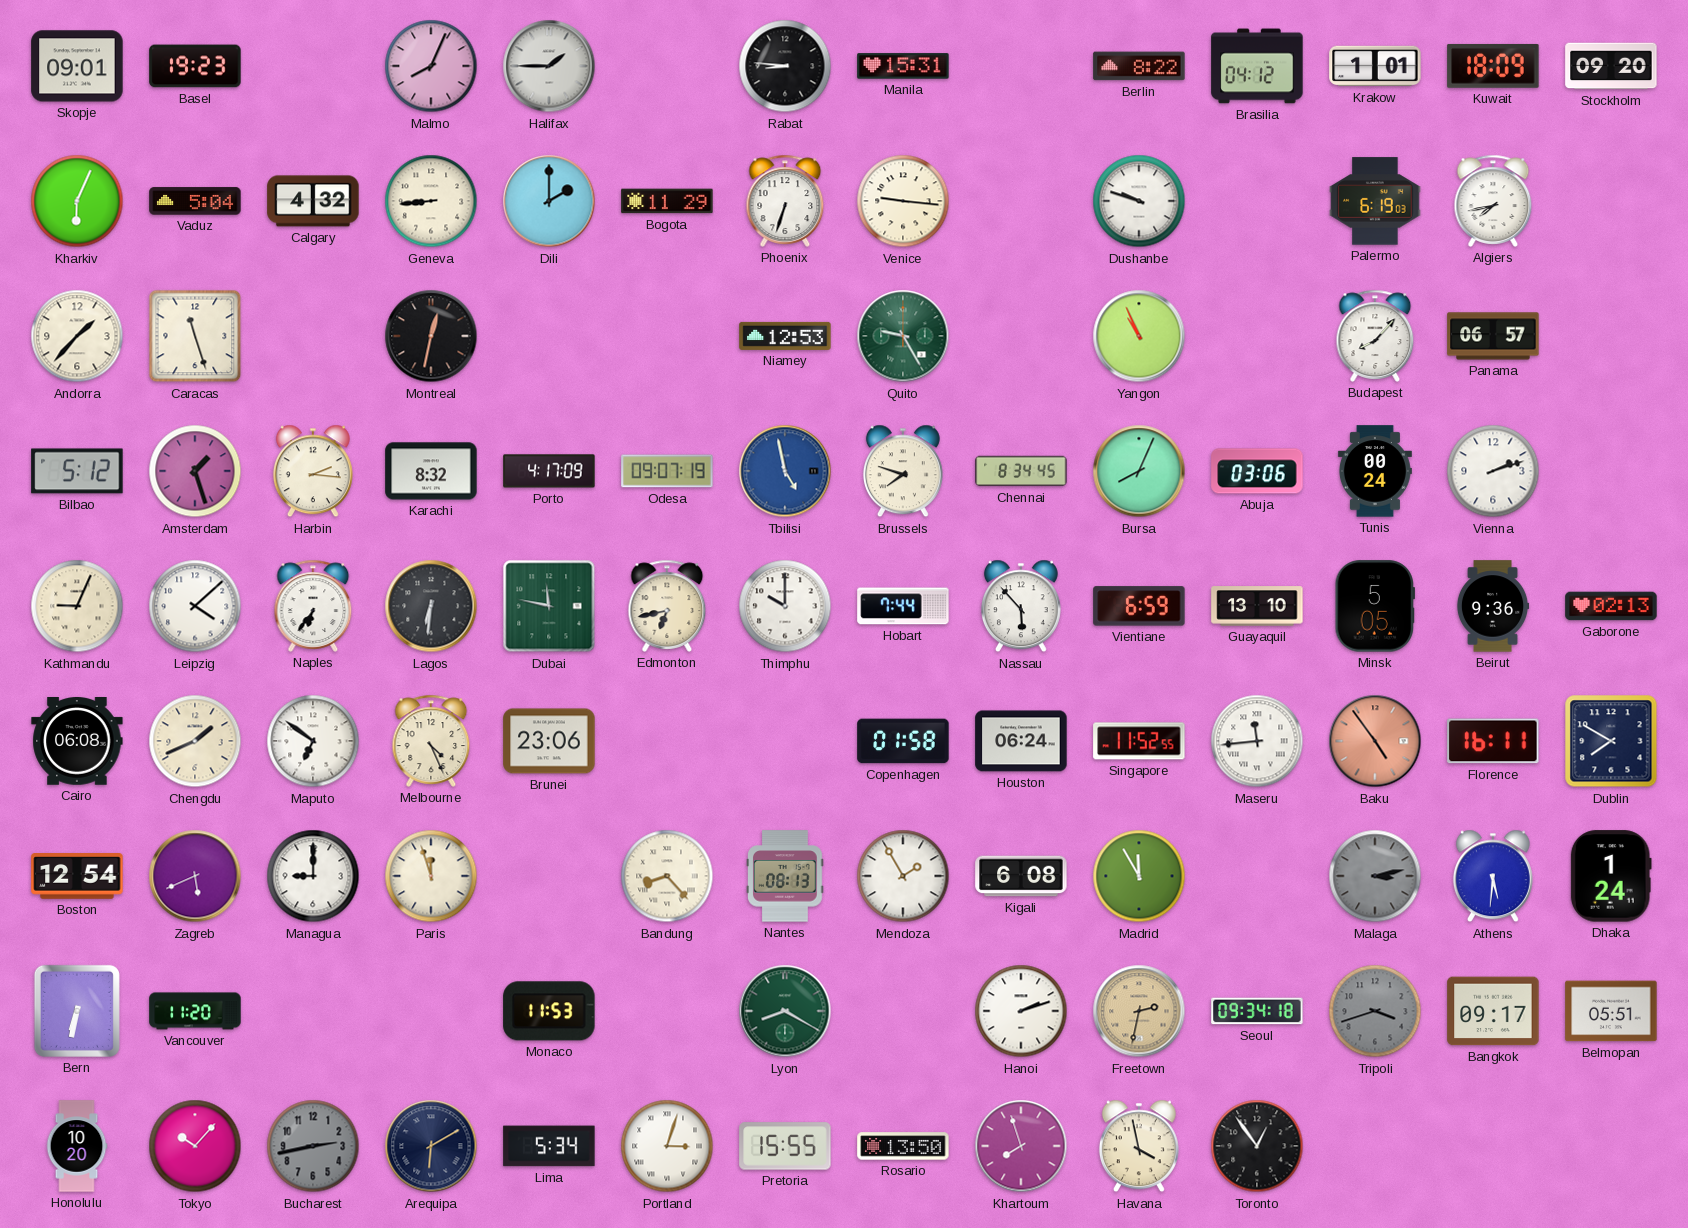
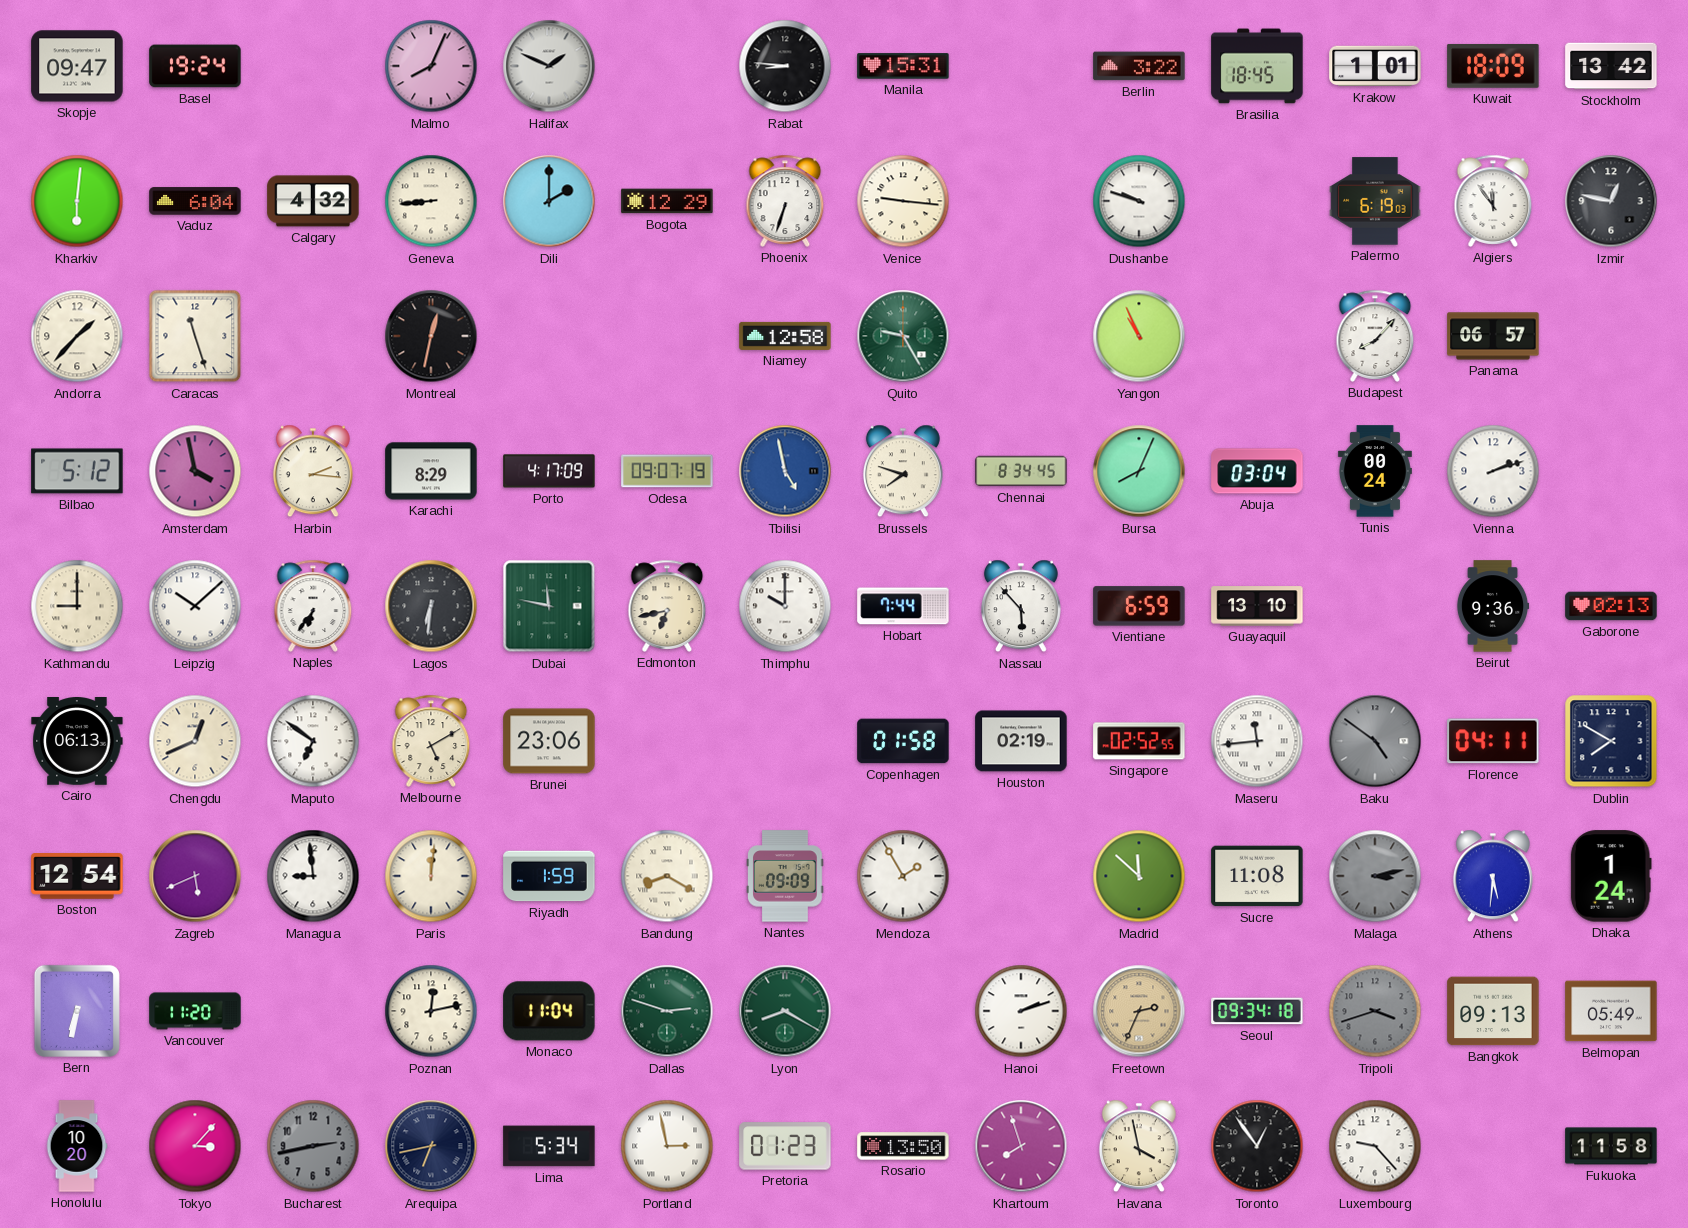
Skopje: 09:01 -> 09:47 (77, 66)
Basel: 19:23 -> 19:24 (195, 66)
Halifax: 1:45 -> 1:49 (549, 66)
Berlin: 8:22 -> 3:22 (1139, 66)
Brasilia: 04:12 -> 18:45 (1257, 66)
Stockholm: 09:20 -> 13:42 (1611, 66)
Kharkiv: 6:04 -> 6:01 (77, 201)
Vaduz: 5:04 -> 6:04 (195, 201)
Bogota: 11:29 -> 12:29 (667, 201)
Algiers: 7:43 -> 11:54 (1493, 201)
Izmir: none -> 12:47 (1611, 201)
Niamey: 12:53 -> 12:58 (785, 336)
Amsterdam: 1:27 -> 3:58 (195, 471)
Karachi: 8:32 -> 8:29 (431, 471)
Abuja: 03:06 -> 03:04 (1257, 471)
Kathmandu: 9:04 -> 9:00 (77, 606)
Leipzig: 4:08 -> 10:08 (195, 606)
Minsk: 5:05 -> none (1374, 606)
Cairo: 06:08 -> 06:13 (77, 741)
Chengdu: 1:41 -> 12:41 (195, 741)
Melbourne: 4:26 -> 5:10 (431, 741)
Houston: 06:24 -> 02:19 (1021, 741)
Singapore: 11:52 -> 02:52 (1139, 741)
Baku: 4:54 -> 4:51 (1375, 741)
Baku dial: salmon -> grey (1375, 741)
Florence: 16:11 -> 04:11 (1493, 741)
Managua: 9:00 -> 8:59 (313, 876)
Paris: 11:57 -> 12:01 (431, 876)
Riyadh: none -> 1:59 (549, 876)
Bandung: 8:23 -> 8:20 (667, 876)
Nantes: 08:13 -> 09:09 (786, 876)
Kigali: 6:08 -> none (1021, 876)
Madrid: 11:55 -> 11:52 (1139, 876)
Sucre: none -> 11:08 (1257, 876)
Poznan: none -> 12:13 (431, 1011)
Monaco: 11:53 -> 11:04 (549, 1011)
Dallas: none -> 2:48 (667, 1011)
Freetown: 2:32 -> 2:34 (1139, 1011)
Bangkok: 09:17 -> 09:13 (1493, 1011)
Belmopan: 05:51 -> 05:49 (1611, 1011)
Tokyo: 10:07 -> 3:07 (195, 1146)
Arequipa: 6:10 -> 6:43 (431, 1146)
Portland: 3:03 -> 2:58 (667, 1146)
Pretoria: 15:55 -> 01:23 (785, 1146)
Luxembourg: none -> 9:23 (1375, 1146)
Fukuoka: none -> 11:58 (1611, 1146)
